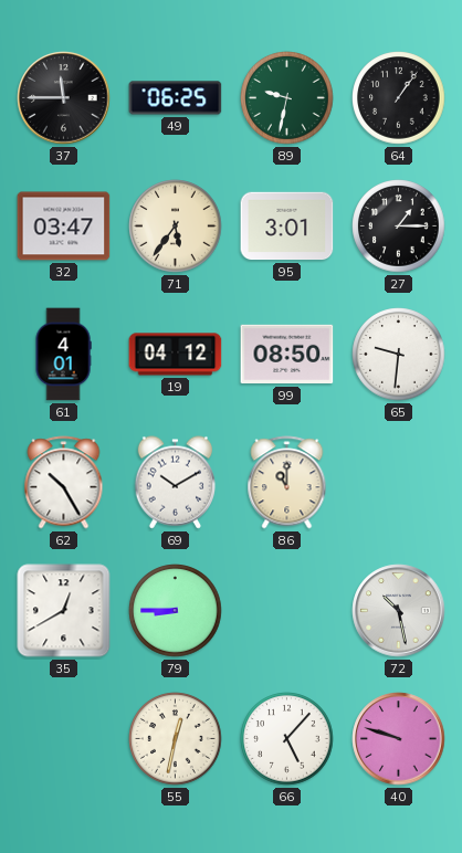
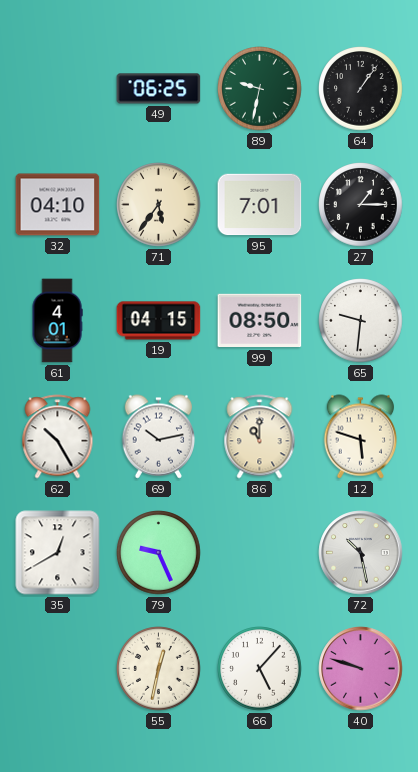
37: 11:45 -> none (64, 98)
32: 03:47 -> 04:10 (58, 205)
95: 3:01 -> 7:01 (260, 205)
19: 04:12 -> 04:15 (159, 321)
69: 10:10 -> 10:13 (159, 437)
12: none -> 5:48 (361, 437)
79: 8:45 -> 9:26 (159, 553)
